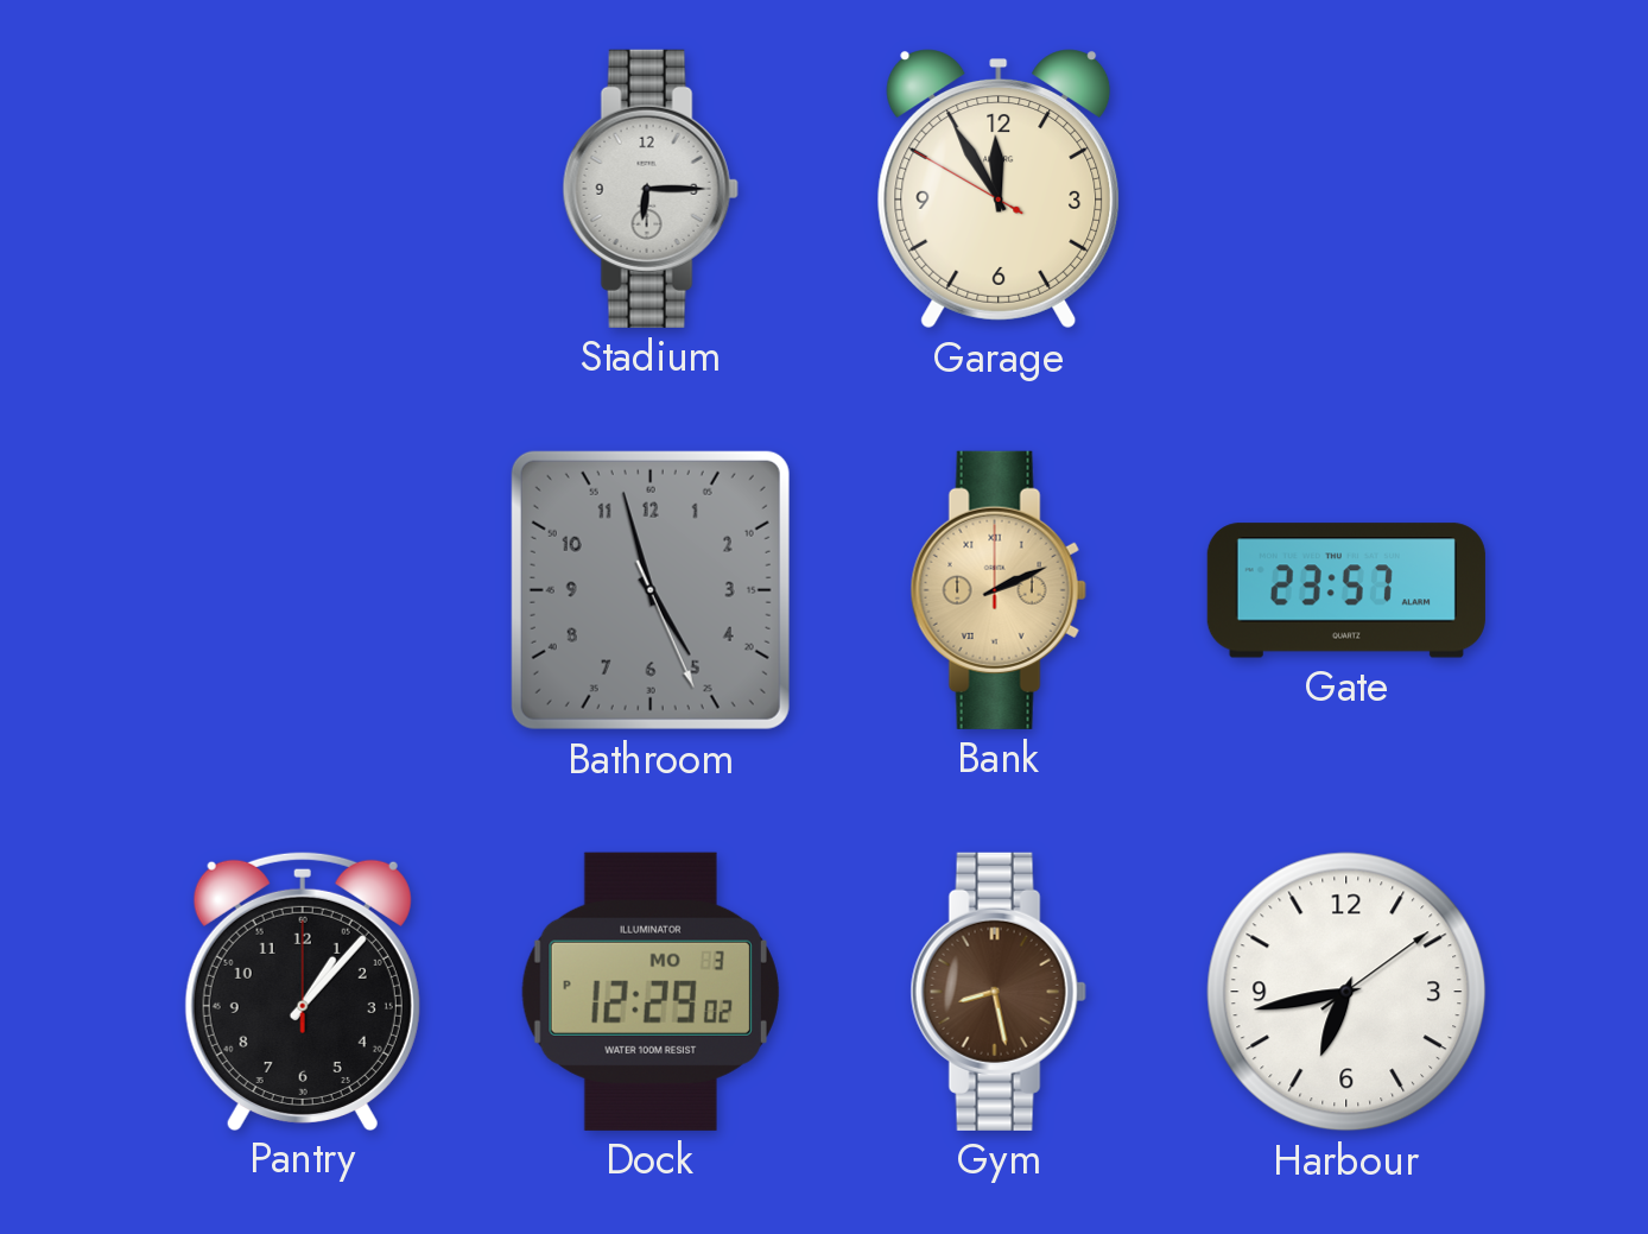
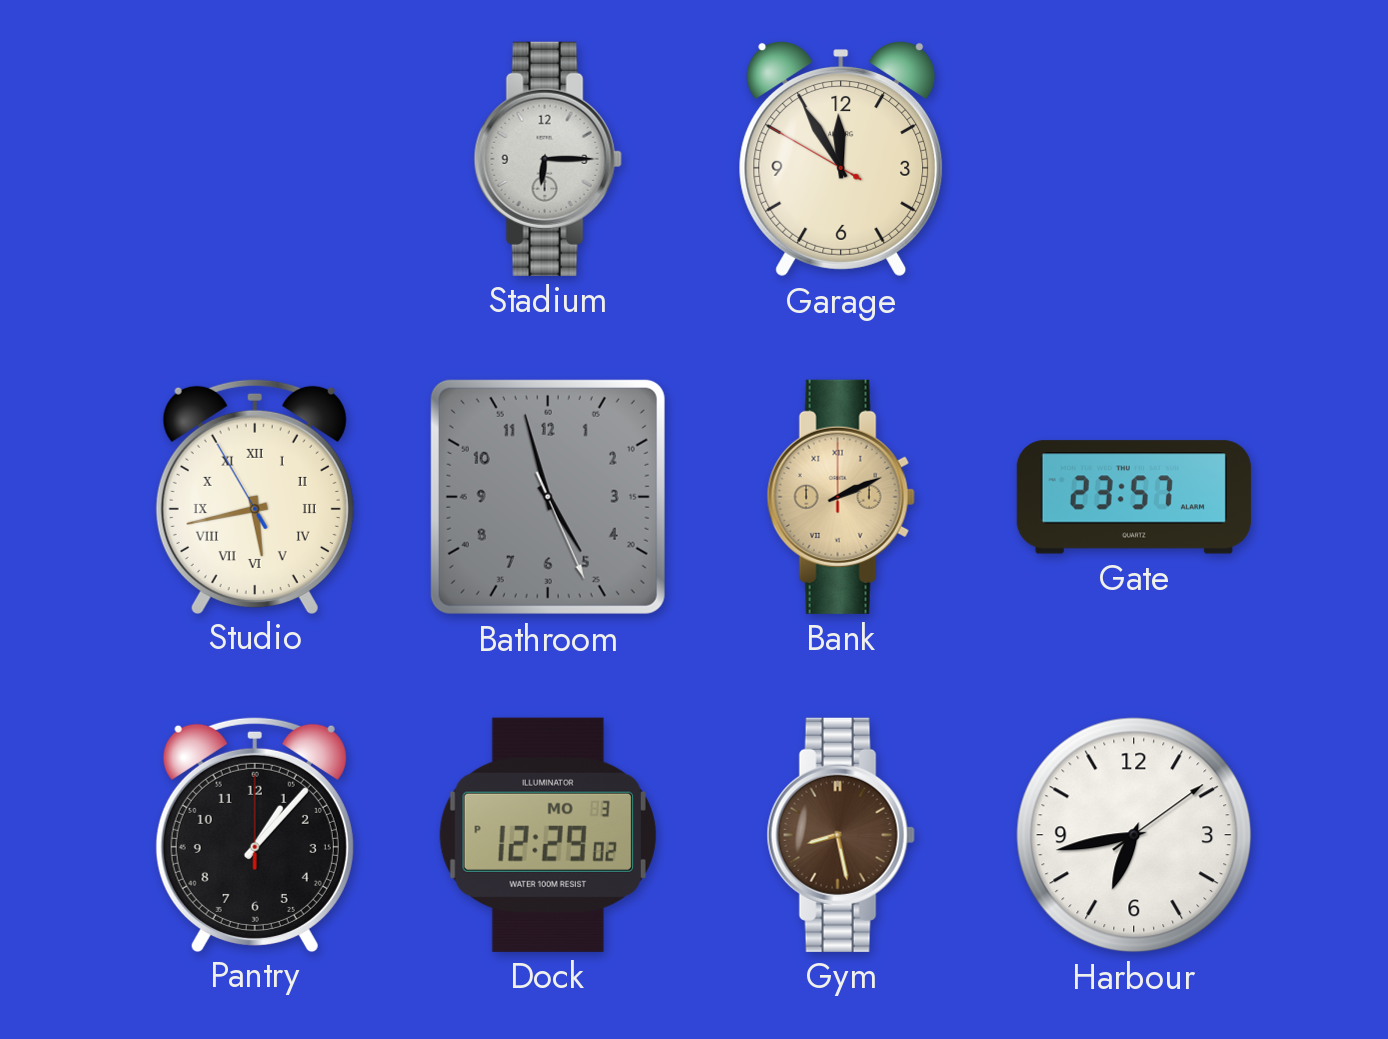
Studio: none -> 5:42 (255, 496)
